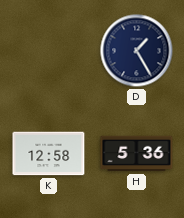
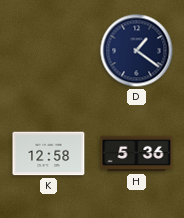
D: 1:25 -> 1:21 (137, 51)
